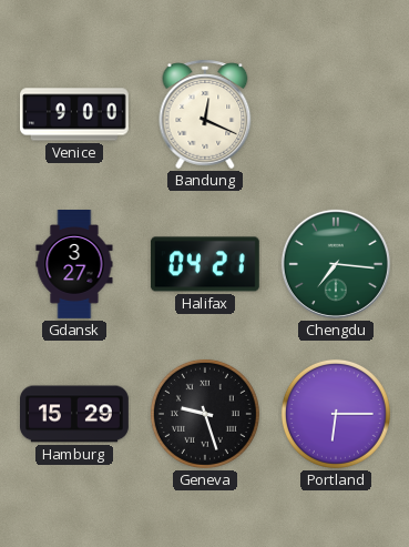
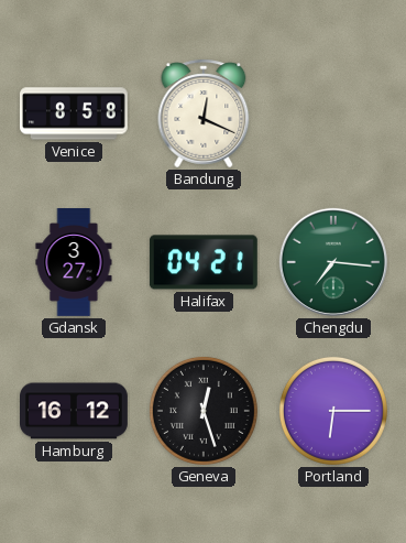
Venice: 9:00 -> 8:58 (75, 113)
Hamburg: 15:29 -> 16:12 (75, 411)
Geneva: 9:27 -> 12:27 (204, 411)
